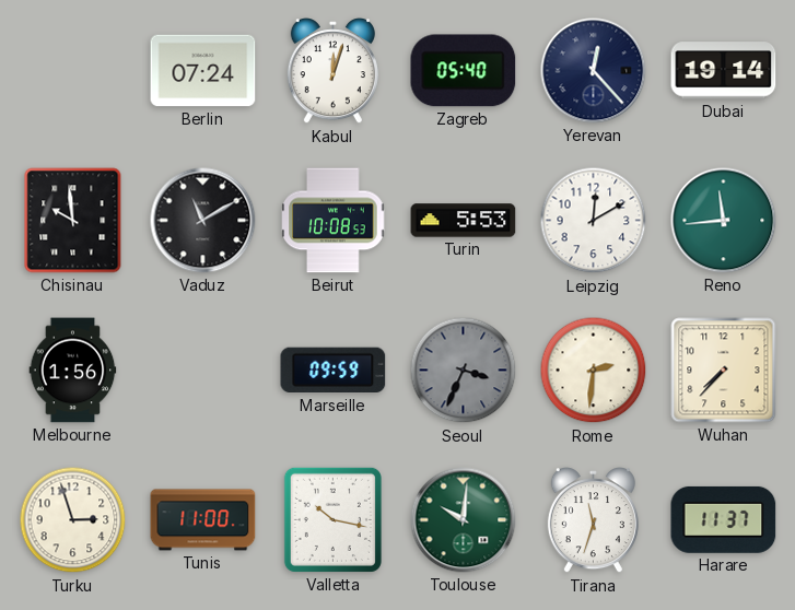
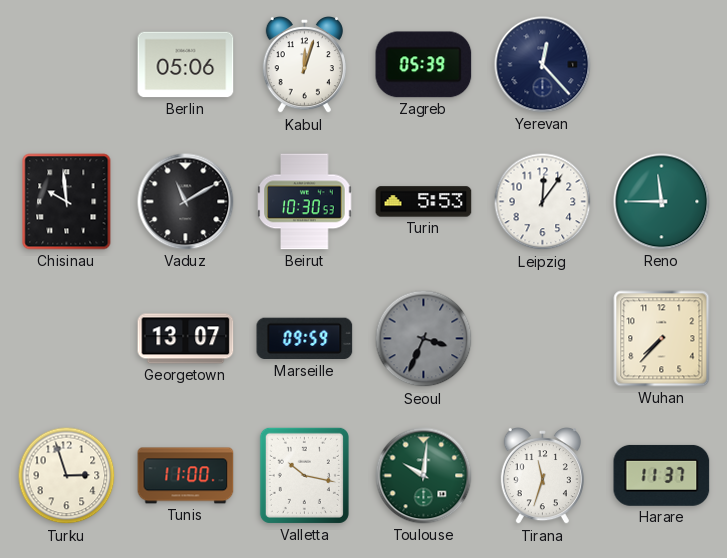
Berlin: 07:24 -> 05:06 (186, 65)
Zagreb: 05:40 -> 05:39 (424, 65)
Dubai: 19:14 -> none (724, 71)
Beirut: 10:08 -> 10:30 (305, 202)
Leipzig: 12:10 -> 12:06 (543, 202)
Reno: 11:44 -> 11:45 (662, 202)
Melbourne: 1:56 -> none (73, 371)
Georgetown: none -> 13:07 (186, 339)
Rome: 2:31 -> none (594, 371)
